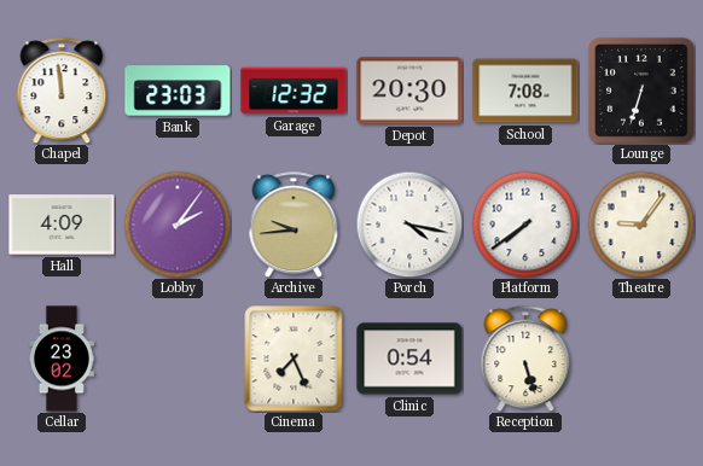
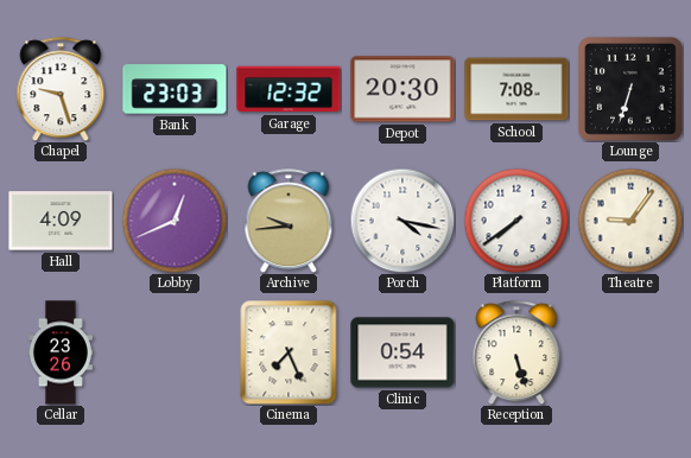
Chapel: 11:59 -> 9:27 (61, 89)
Lobby: 2:06 -> 12:41 (175, 221)
Cellar: 23:02 -> 23:26 (61, 352)
